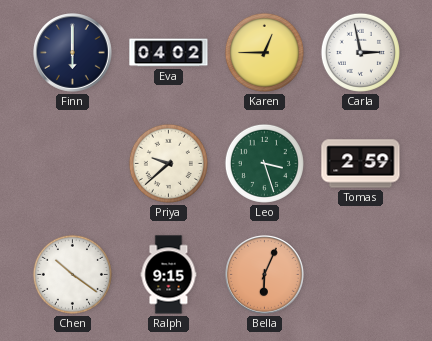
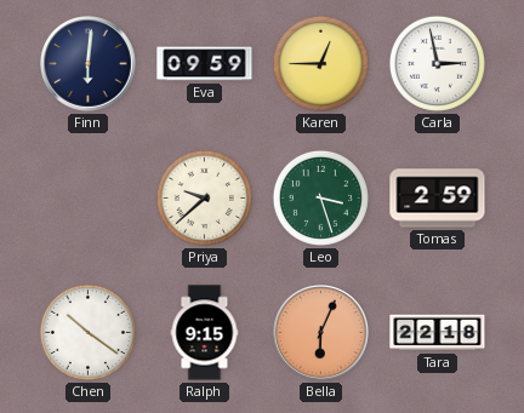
Finn: 6:00 -> 6:01 (89, 64)
Eva: 04:02 -> 09:59 (205, 64)
Tara: none -> 22:18 (438, 333)
